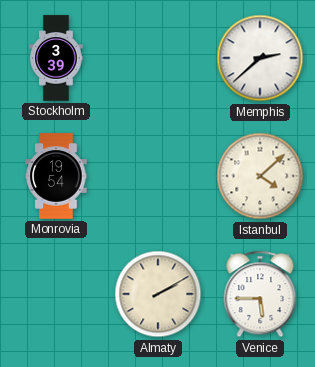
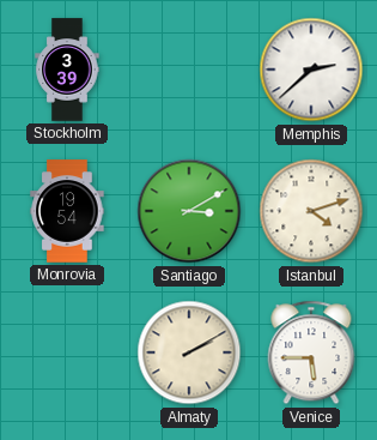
Santiago: none -> 3:10 (189, 211)
Istanbul: 4:08 -> 4:12 (311, 211)
